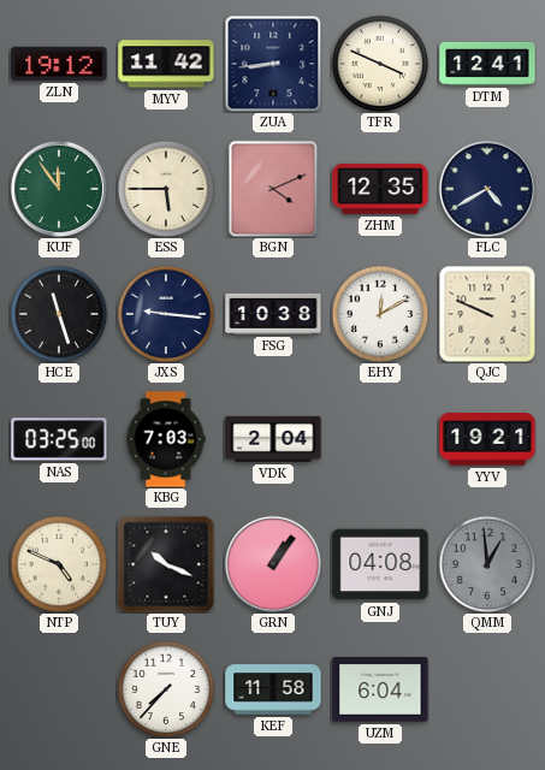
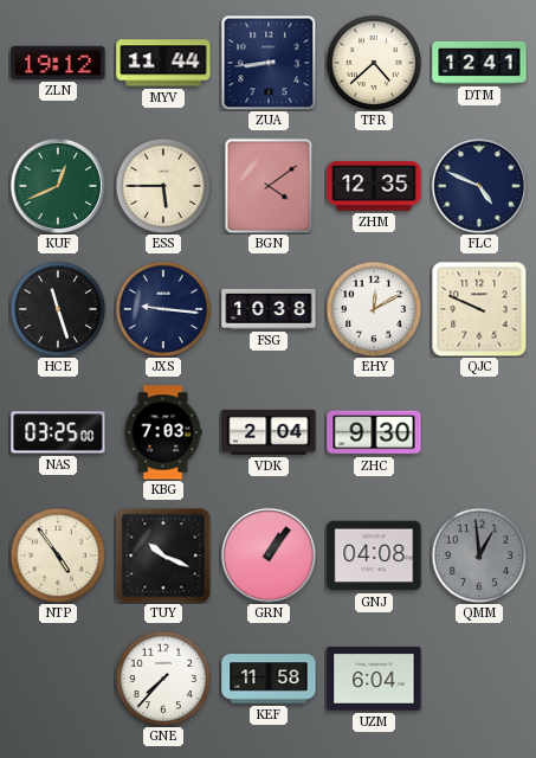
MYV: 11:42 -> 11:44 (163, 63)
TFR: 3:49 -> 4:38 (374, 63)
KUF: 11:54 -> 12:41 (58, 186)
BGN: 4:11 -> 4:09 (269, 186)
FLC: 4:40 -> 4:49 (479, 186)
ZHC: none -> 9:30 (374, 432)
YYV: 19:21 -> none (487, 439)
NTP: 4:49 -> 4:54 (58, 555)
